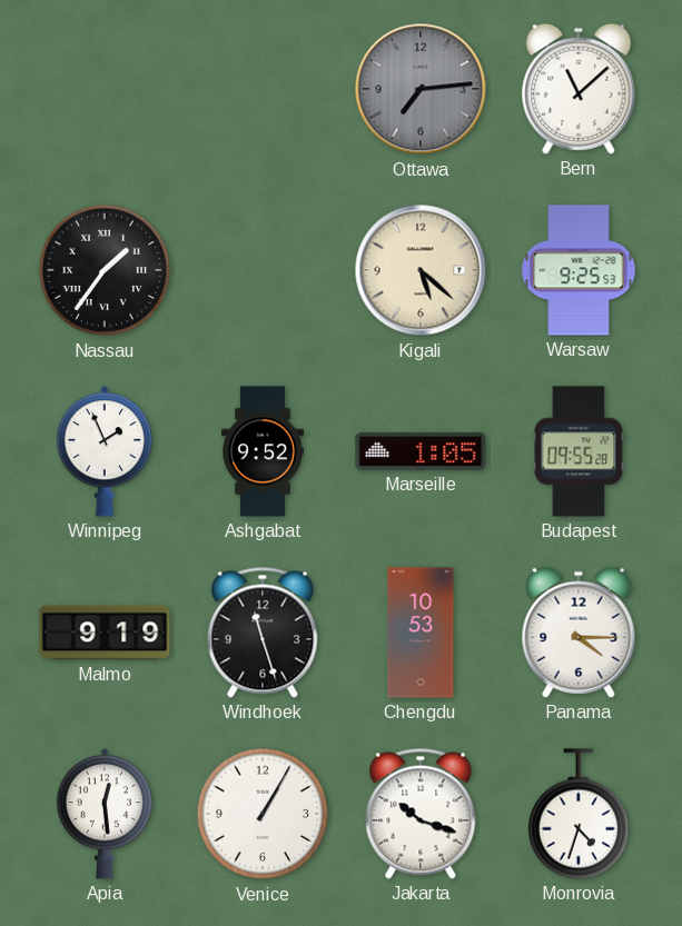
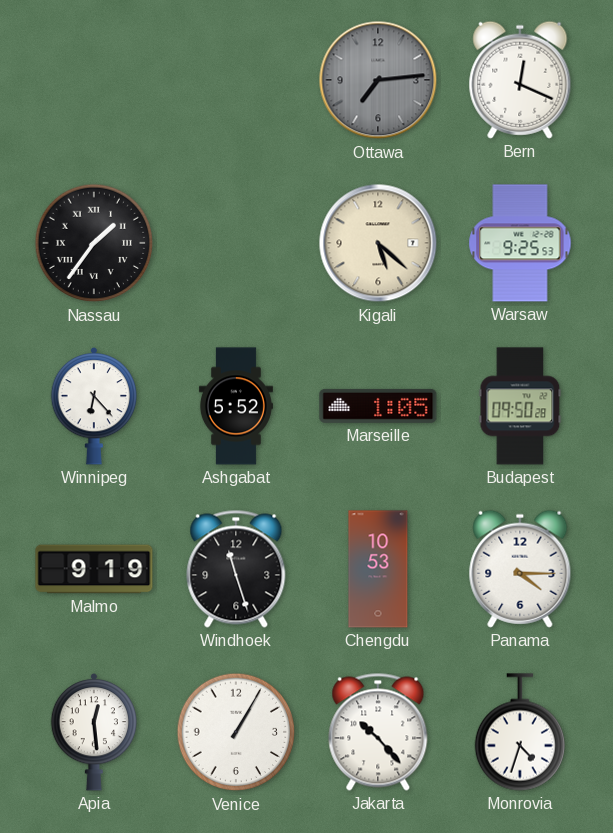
Bern: 11:08 -> 12:19 (520, 80)
Winnipeg: 1:56 -> 6:23 (94, 406)
Ashgabat: 9:52 -> 5:52 (236, 406)
Budapest: 09:55 -> 09:50 (520, 406)
Jakarta: 10:18 -> 10:23 (378, 732)
